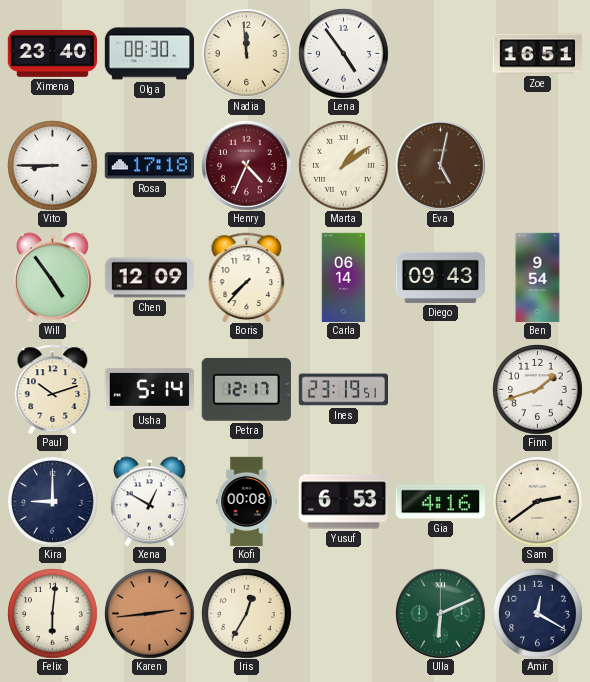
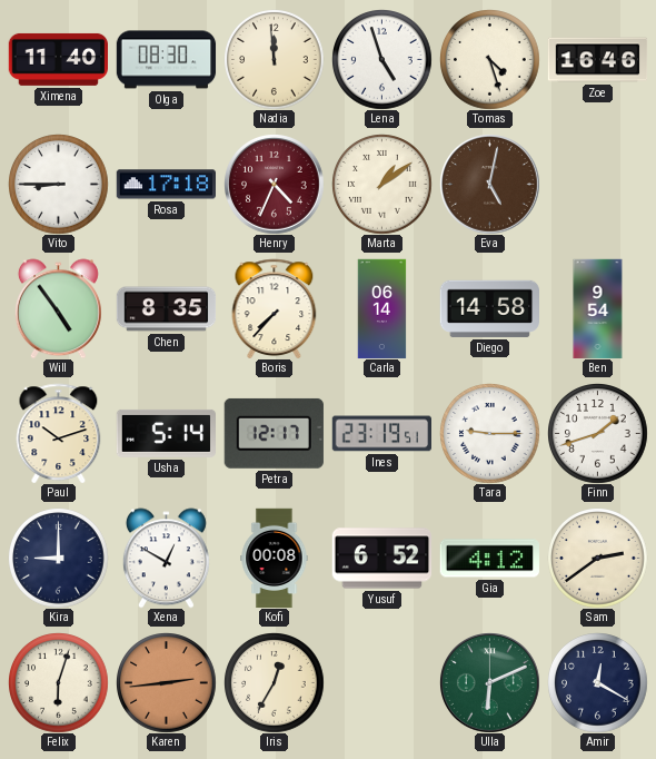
Ximena: 23:40 -> 11:40 (58, 59)
Lena: 4:54 -> 4:57 (381, 59)
Tomas: none -> 4:27 (489, 59)
Zoe: 16:51 -> 16:46 (597, 60)
Chen: 12:09 -> 8:35 (166, 309)
Diego: 09:43 -> 14:58 (489, 308)
Tara: none -> 9:15 (489, 433)
Yusuf: 6:53 -> 6:52 (381, 559)
Gia: 4:16 -> 4:12 (489, 559)
Felix: 6:01 -> 6:03 (58, 682)
